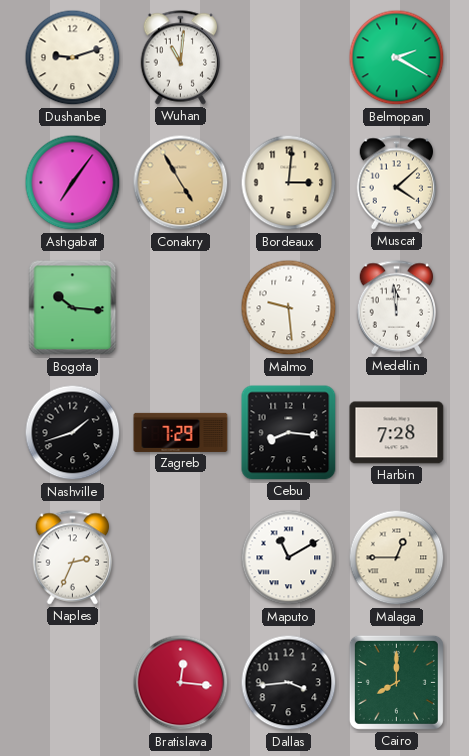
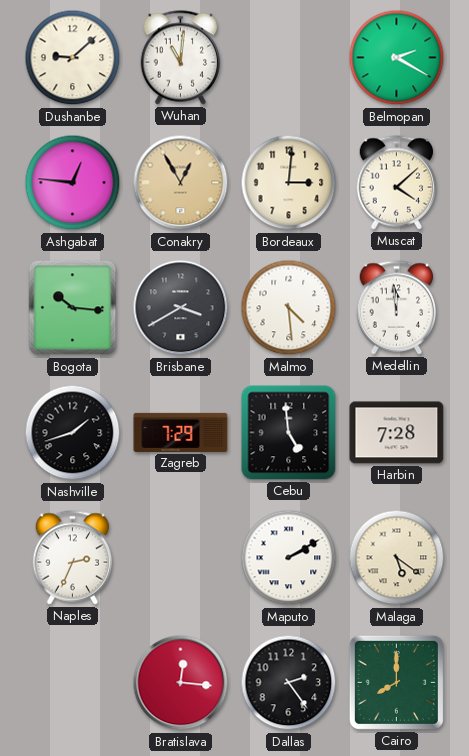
Dushanbe: 9:12 -> 9:08 (73, 58)
Ashgabat: 7:06 -> 12:46 (73, 183)
Conakry: 4:55 -> 12:55 (181, 183)
Brisbane: none -> 3:40 (181, 308)
Malmo: 9:29 -> 4:29 (289, 308)
Cebu: 8:16 -> 4:59 (289, 433)
Maputo: 11:10 -> 2:10 (289, 558)
Malaga: 12:45 -> 5:21 (397, 558)
Dallas: 3:44 -> 2:24 (289, 683)
